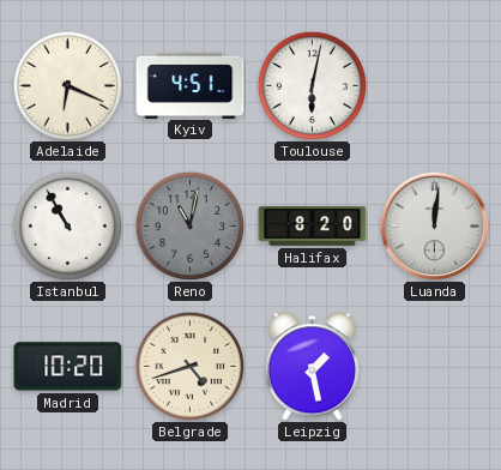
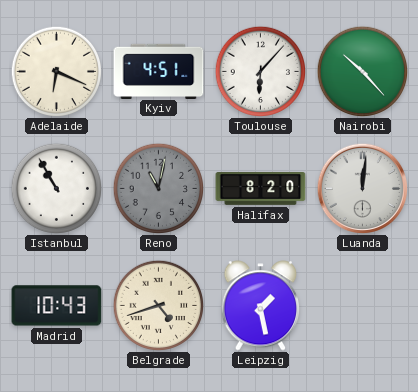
Toulouse: 6:02 -> 6:07 (260, 71)
Nairobi: none -> 10:23 (362, 71)
Madrid: 10:20 -> 10:43 (57, 306)
